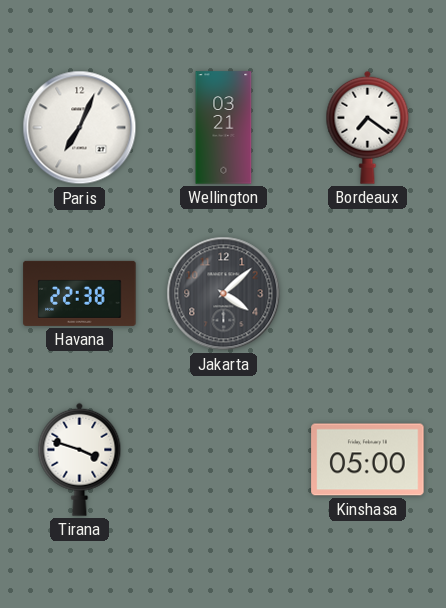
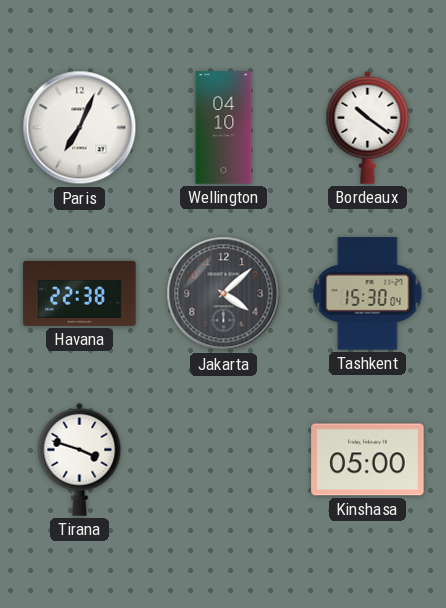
Wellington: 03:21 -> 04:10 (224, 128)
Bordeaux: 7:21 -> 10:21 (368, 127)
Tashkent: none -> 15:30 (368, 294)
